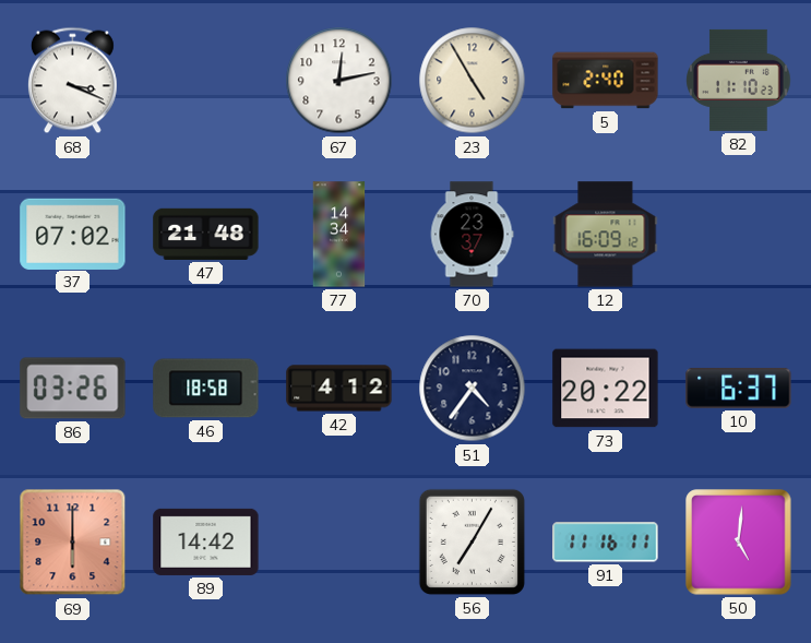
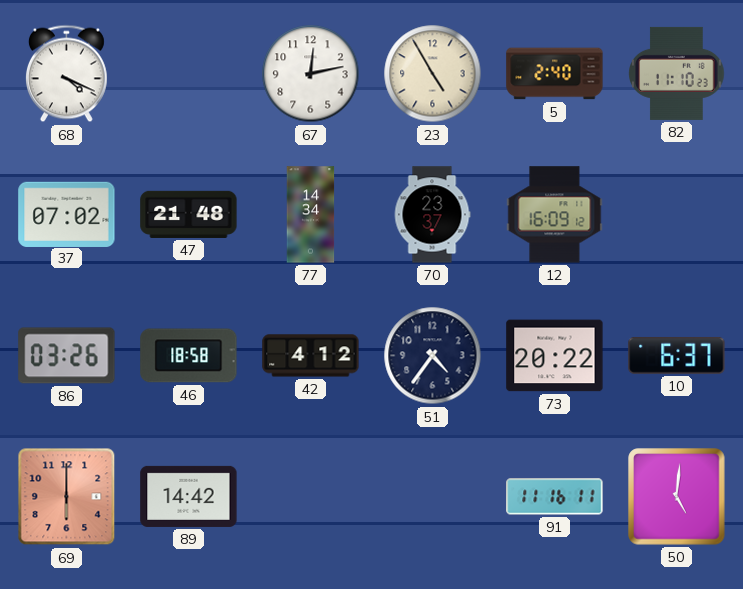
68: 3:19 -> 4:19 (66, 74)
56: 7:05 -> none (472, 541)
